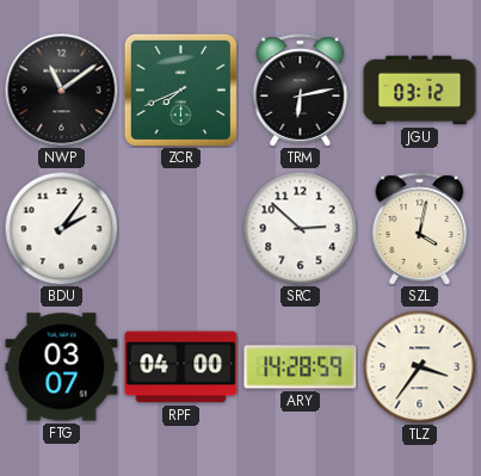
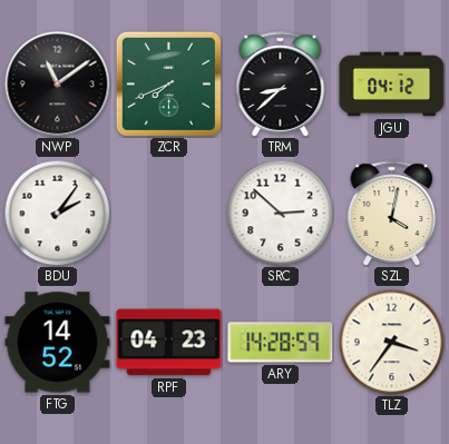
TRM: 6:13 -> 8:38 (281, 85)
JGU: 03:12 -> 04:12 (392, 85)
FTG: 03:07 -> 14:52 (58, 343)
RPF: 04:00 -> 04:23 (169, 343)
